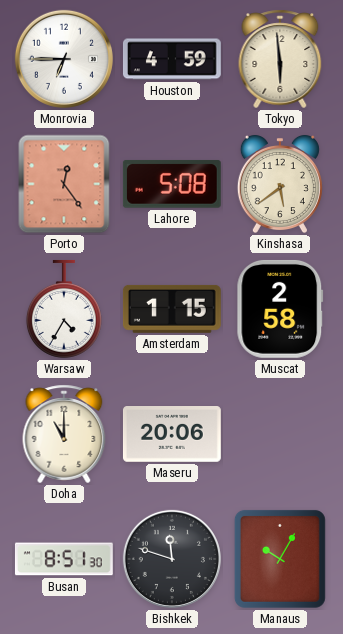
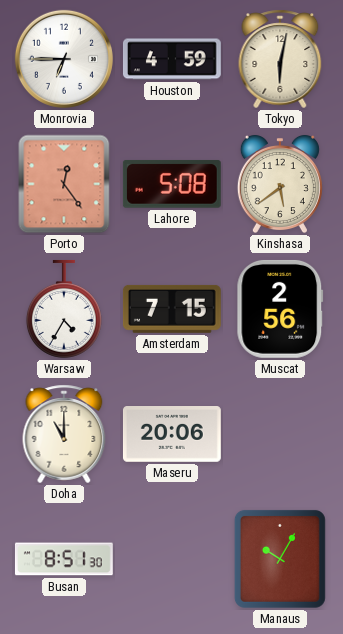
Tokyo: 5:59 -> 6:02 (280, 59)
Amsterdam: 1:15 -> 7:15 (172, 309)
Muscat: 2:58 -> 2:56 (280, 309)
Bishkek: 11:48 -> none (172, 559)
